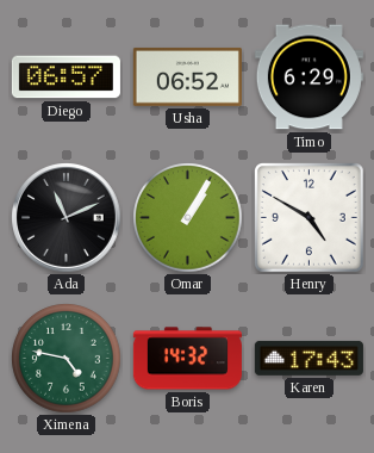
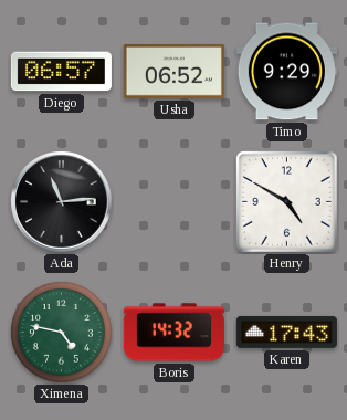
Timo: 6:29 -> 9:29 (286, 72)
Ada: 11:11 -> 11:14 (62, 202)
Omar: 1:05 -> none (188, 218)
